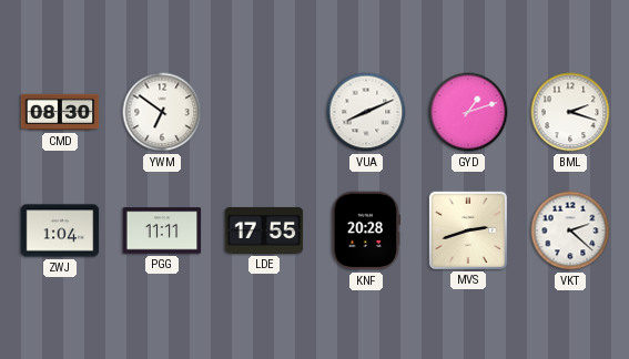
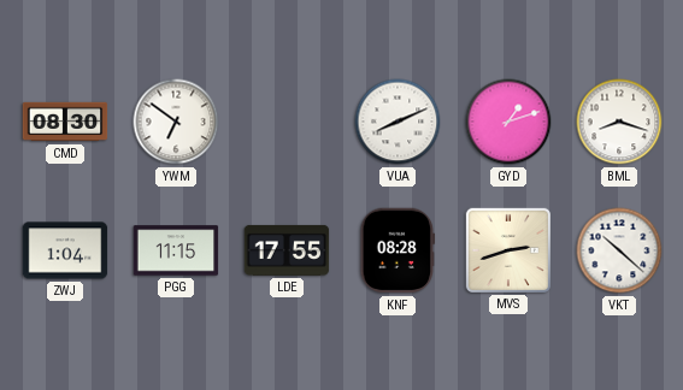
BML: 2:18 -> 8:18 (619, 122)
PGG: 11:11 -> 11:15 (176, 250)
KNF: 20:28 -> 08:28 (398, 250)
VKT: 2:22 -> 10:22 (619, 250)
